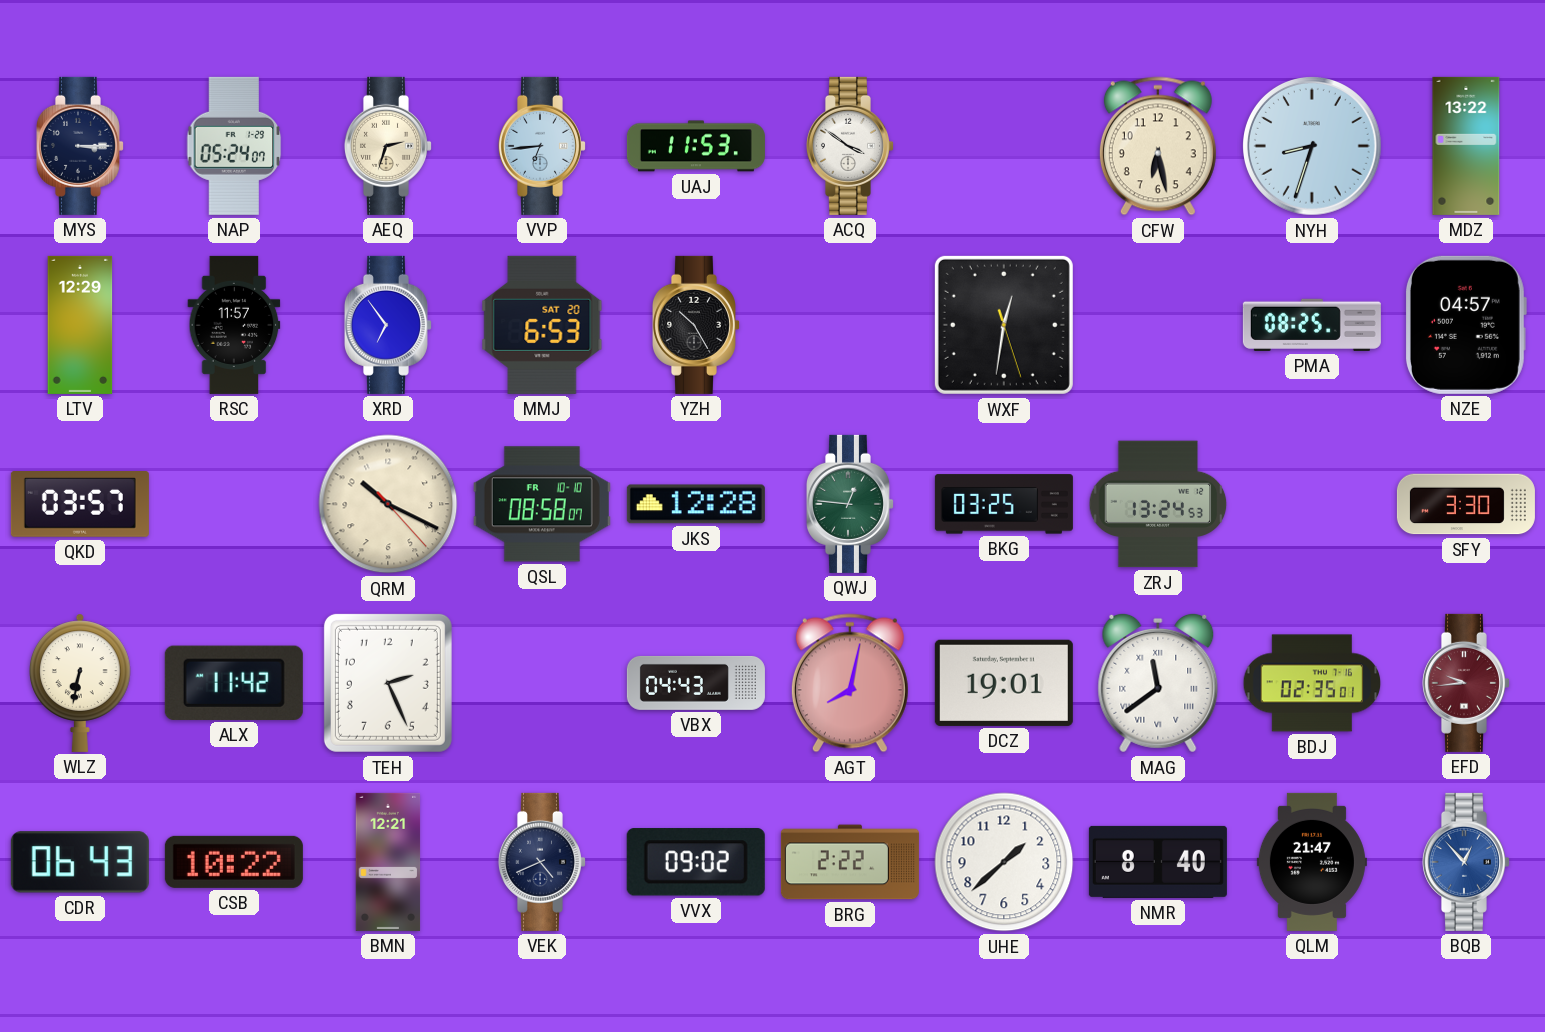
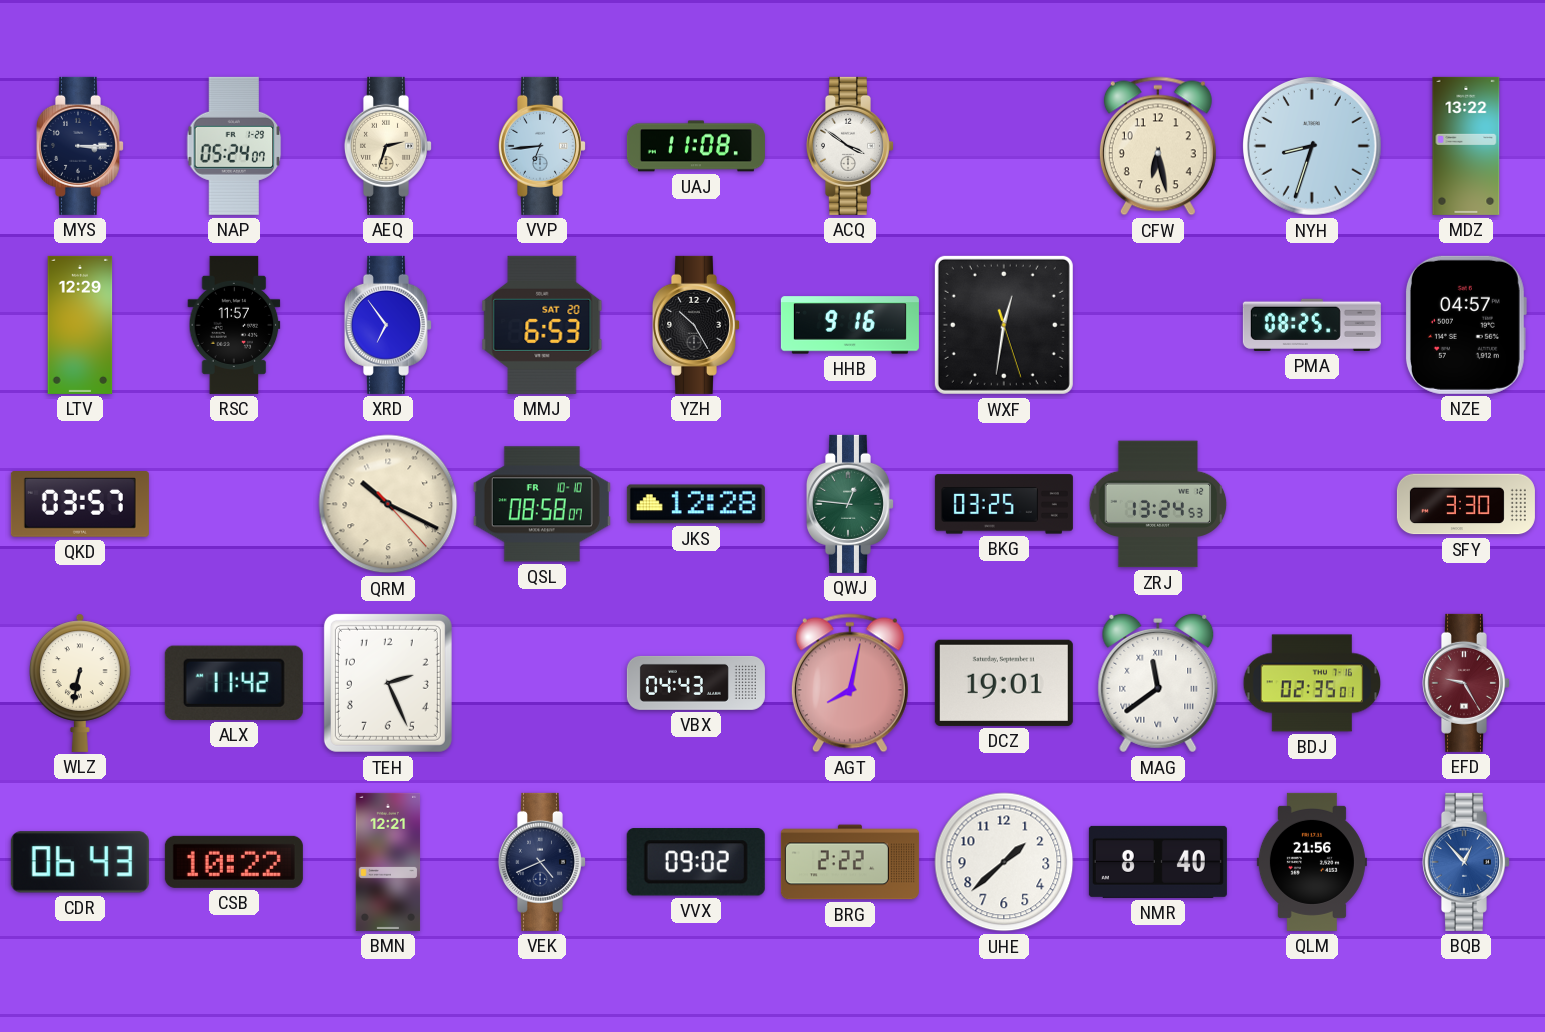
UAJ: 11:53 -> 11:08 (696, 146)
HHB: none -> 9:16 (850, 325)
EFD: 9:44 -> 9:25 (1466, 683)
QLM: 21:47 -> 21:56 (1312, 862)
